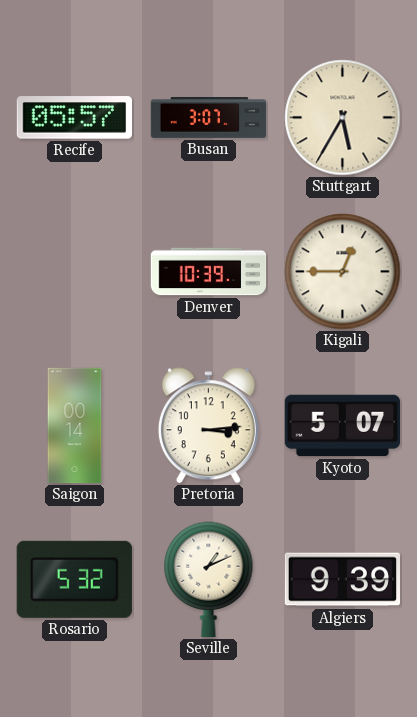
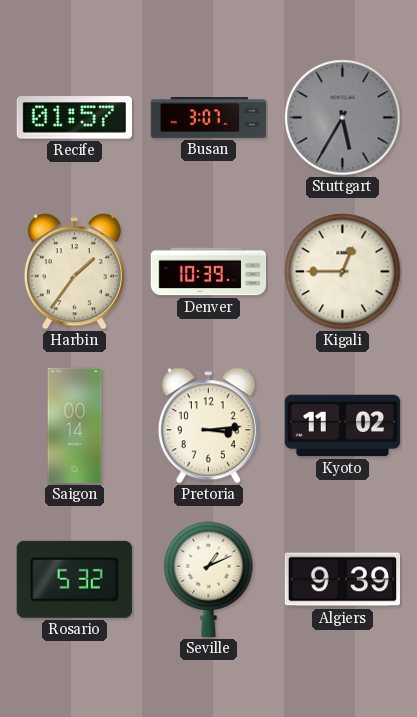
Recife: 05:57 -> 01:57 (74, 118)
Stuttgart dial: cream -> grey (343, 118)
Harbin: none -> 1:36 (74, 272)
Kyoto: 5:07 -> 11:02 (343, 426)
